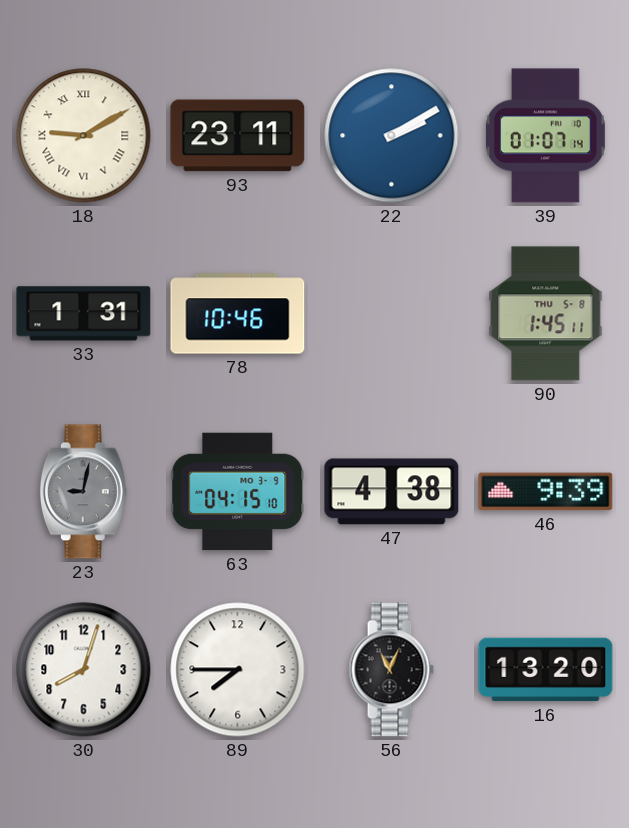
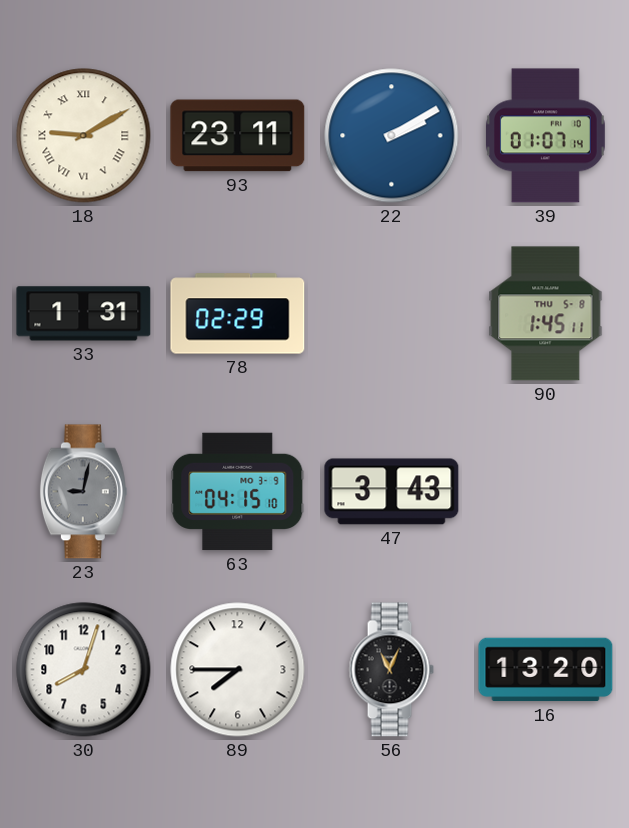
78: 10:46 -> 02:29 (238, 314)
47: 4:38 -> 3:43 (392, 492)
46: 9:39 -> none (546, 492)
